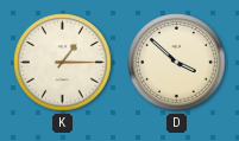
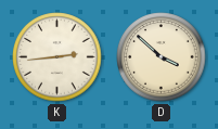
K: 1:15 -> 2:44 (57, 57)
